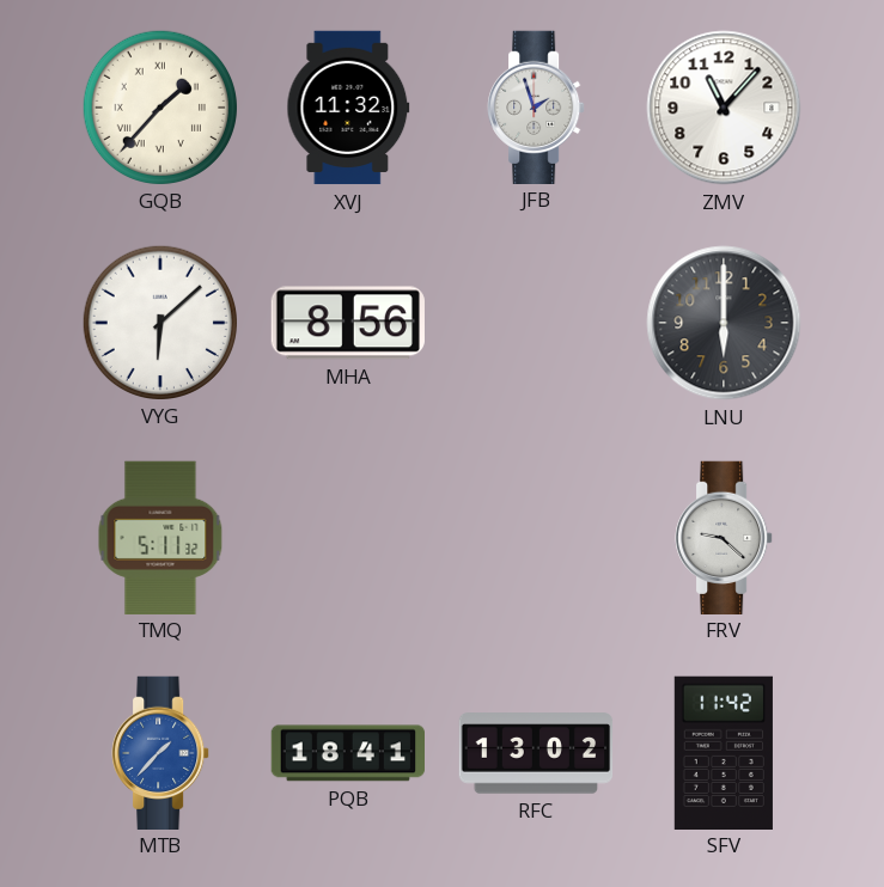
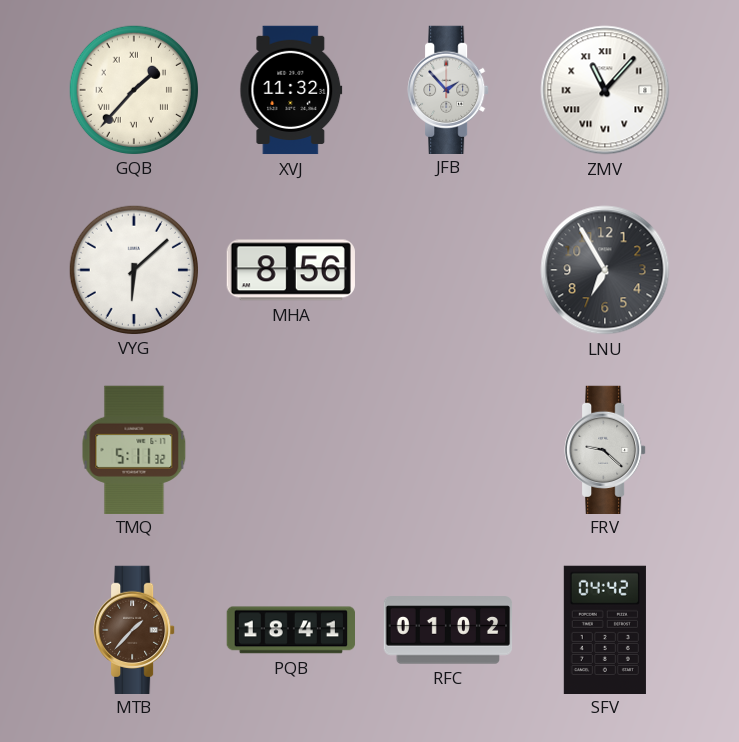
JFB: 1:57 -> 1:53 (448, 89)
ZMV numerals: Arabic -> Roman (605, 90)
LNU: 6:00 -> 6:55 (605, 270)
MTB dial: blue -> brown (134, 629)
RFC: 13:02 -> 01:02 (448, 630)
SFV: 11:42 -> 04:42 (605, 629)
